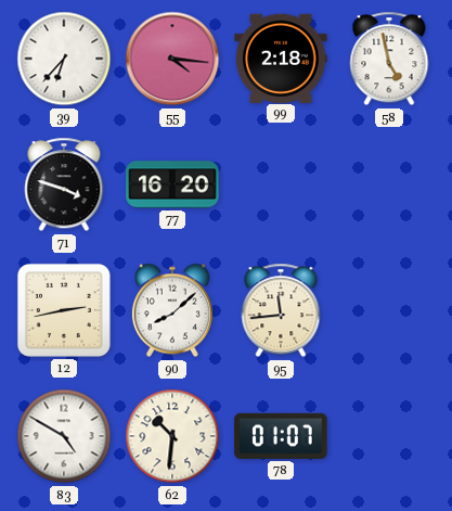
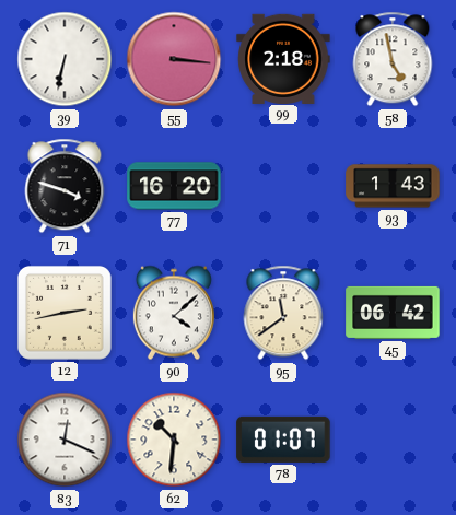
39: 6:37 -> 6:32 (65, 59)
55: 4:16 -> 3:16 (174, 59)
93: none -> 1:43 (393, 186)
90: 8:08 -> 4:08 (174, 313)
95: 11:44 -> 11:39 (283, 313)
45: none -> 06:42 (393, 313)
83: 4:50 -> 12:19 (65, 440)
